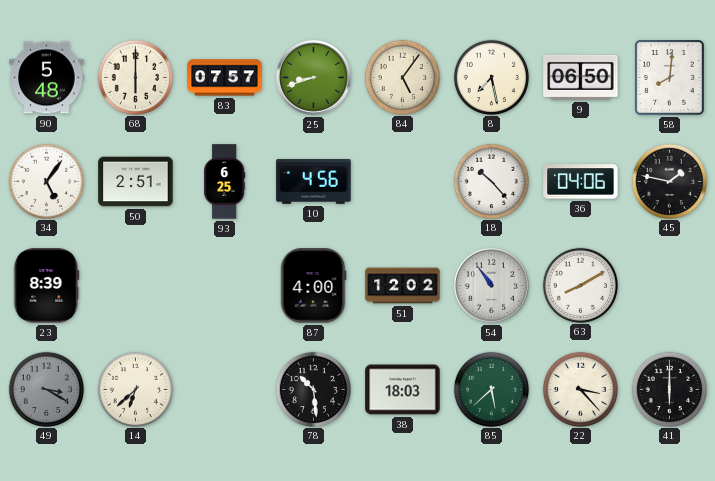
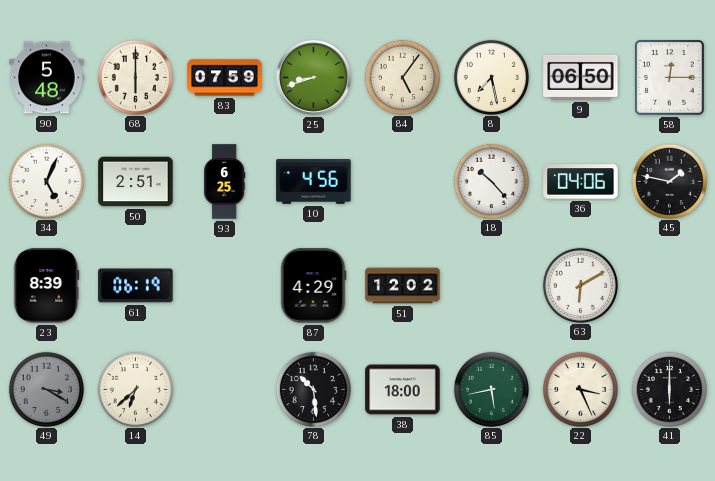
83: 07:57 -> 07:59 (225, 78)
58: 8:01 -> 12:15 (670, 78)
34: 5:06 -> 5:04 (46, 181)
61: none -> 06:19 (136, 286)
87: 4:00 -> 4:29 (313, 286)
54: 10:54 -> none (492, 286)
63: 8:10 -> 6:10 (580, 285)
38: 18:03 -> 18:00 (403, 390)
85: 5:38 -> 5:43 (491, 389)
22: 3:23 -> 3:26 (580, 389)
